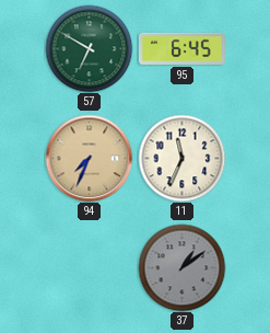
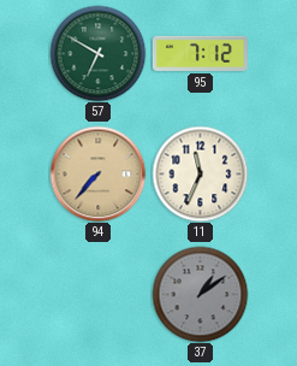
95: 6:45 -> 7:12 (200, 53)
94: 7:34 -> 7:37 (97, 173)
